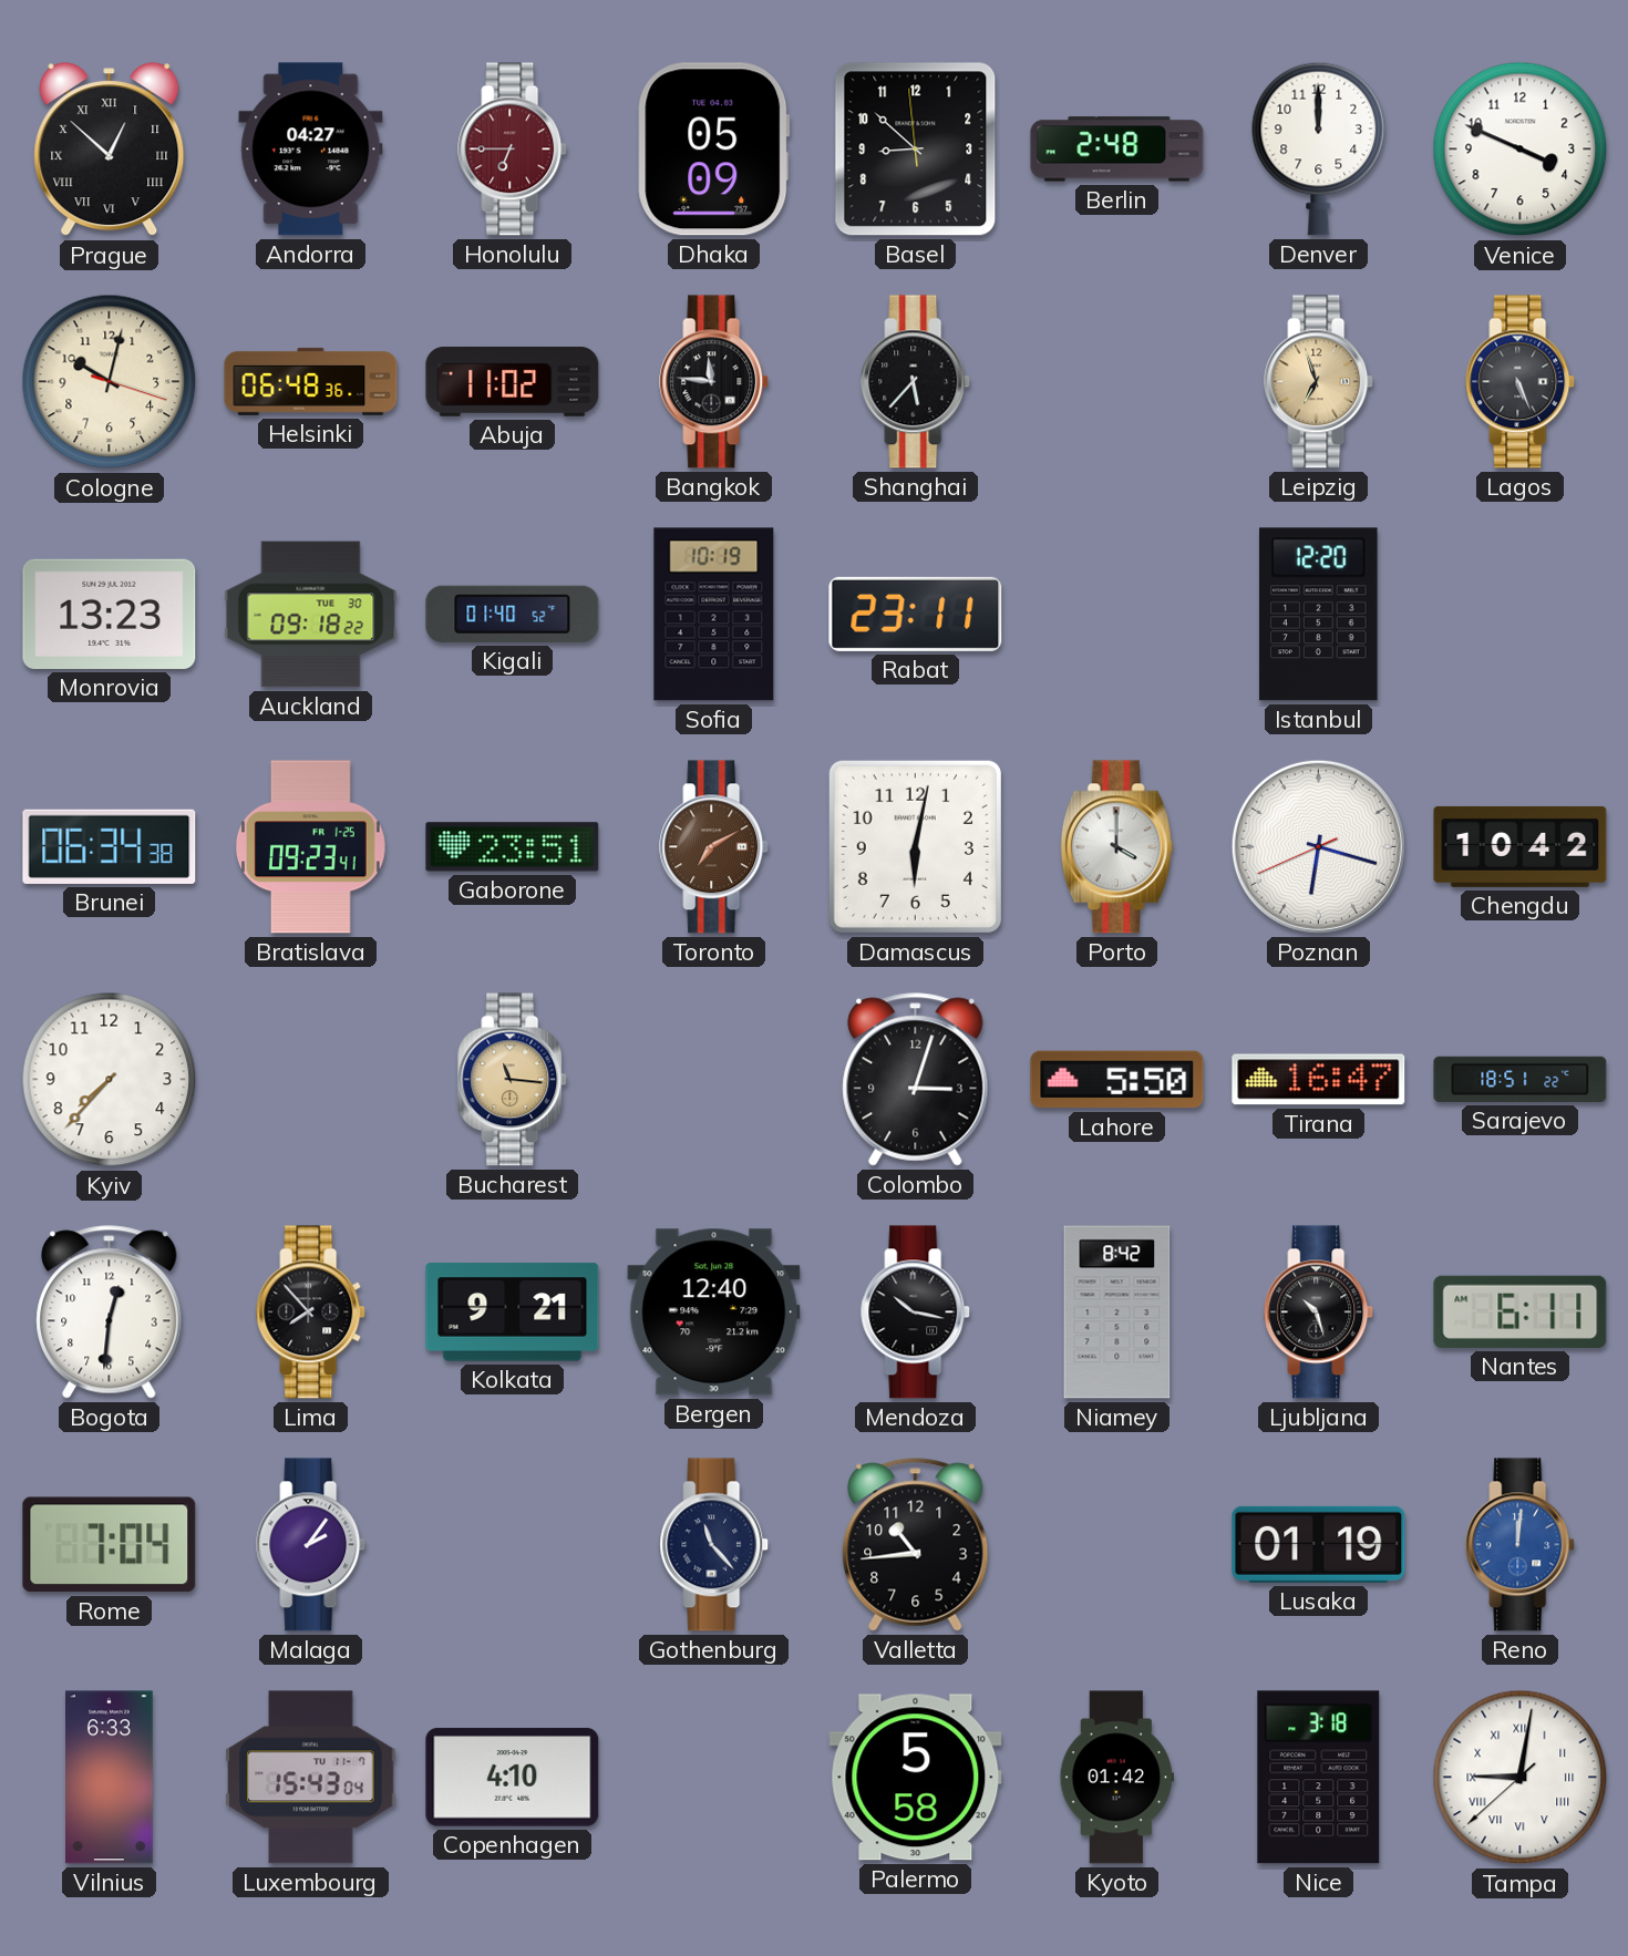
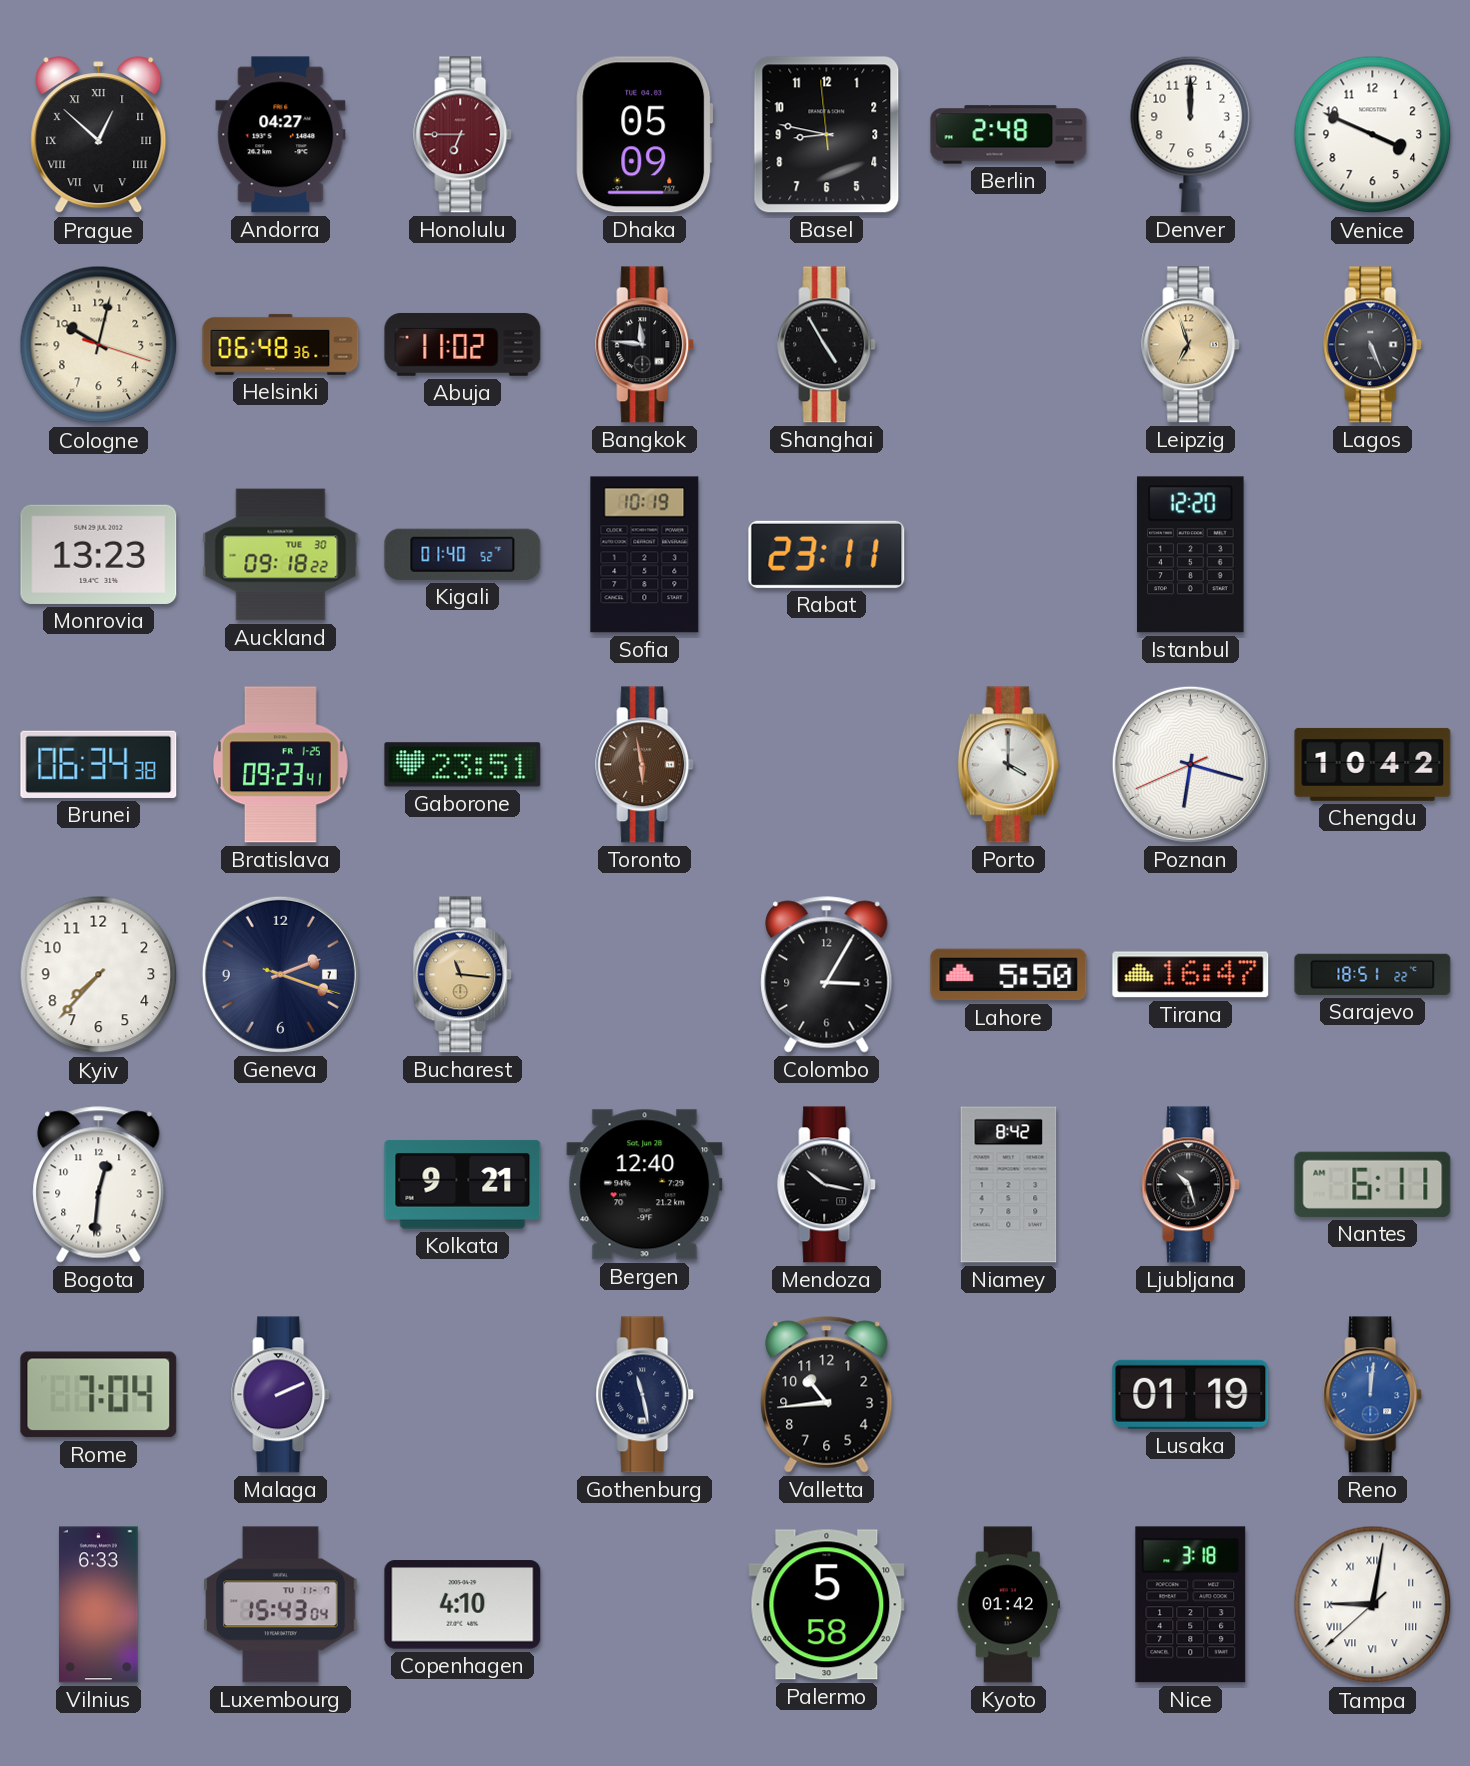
Basel: 8:51 -> 8:46 (827, 135)
Shanghai: 5:37 -> 4:55 (827, 345)
Toronto: 7:10 -> 5:58 (645, 765)
Damascus: 6:02 -> none (915, 846)
Geneva: none -> 2:18 (280, 974)
Colombo: 3:03 -> 3:05 (827, 975)
Lima: 7:53 -> none (311, 1312)
Malaga: 2:06 -> 2:11 (281, 1395)
Gothenburg: 11:23 -> 11:28 (645, 1395)
